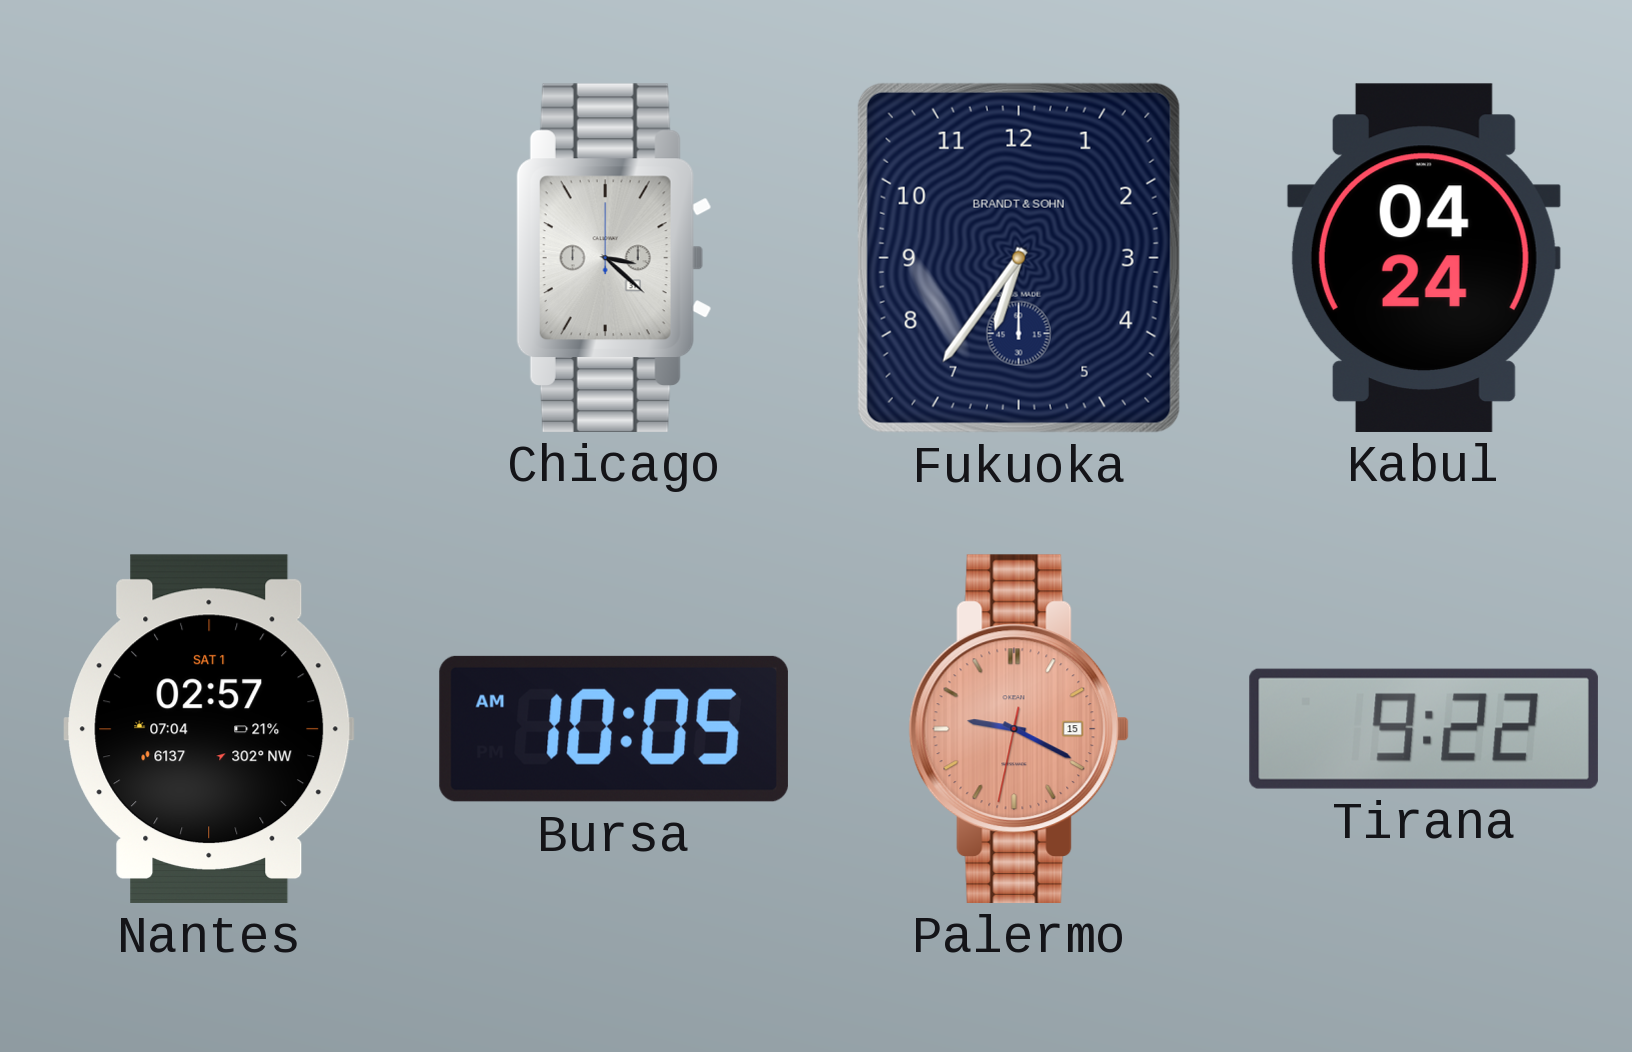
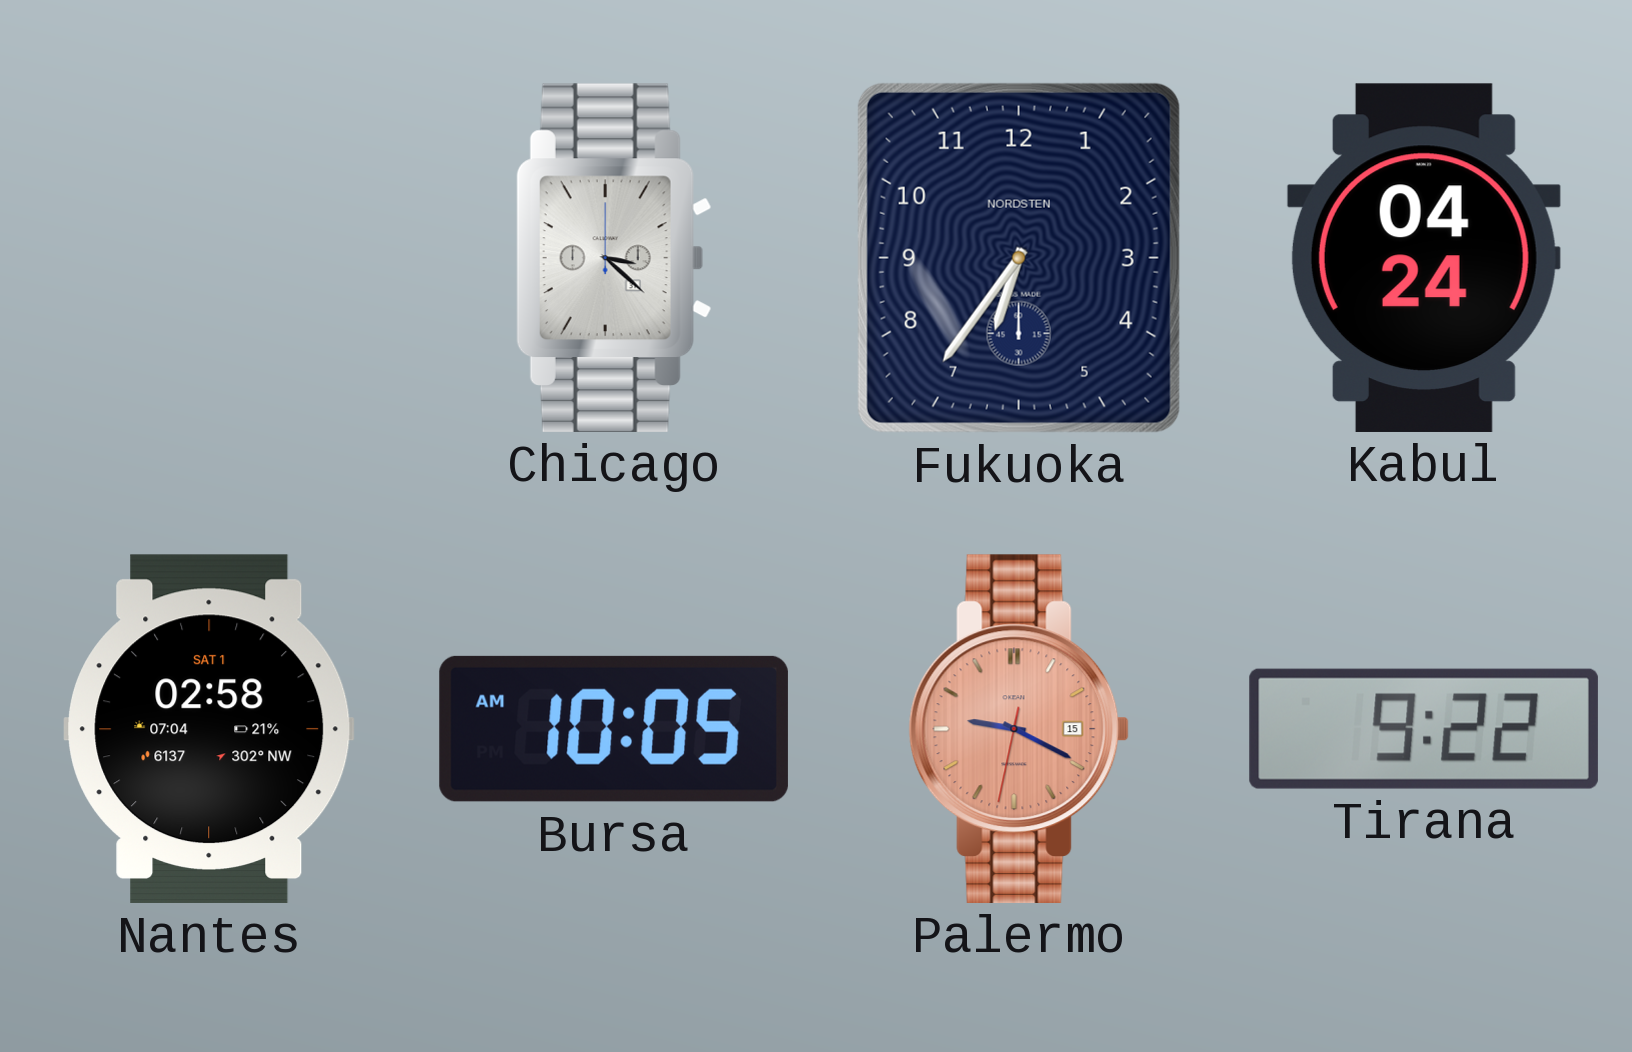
Fukuoka brand: BRANDT & SOHN -> NORDSTEN (1019, 258)
Nantes: 02:57 -> 02:58 (209, 729)
